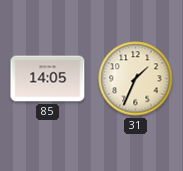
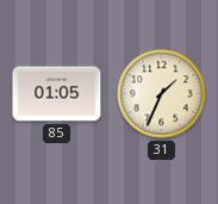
85: 14:05 -> 01:05 (57, 94)
